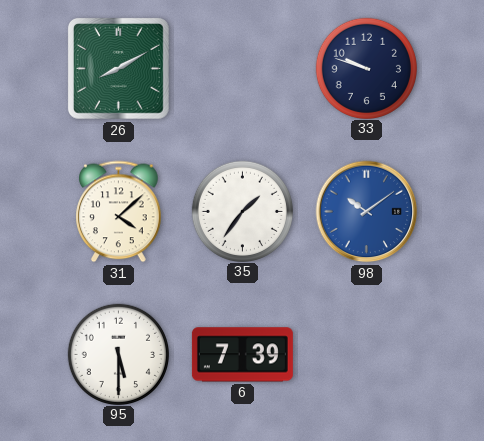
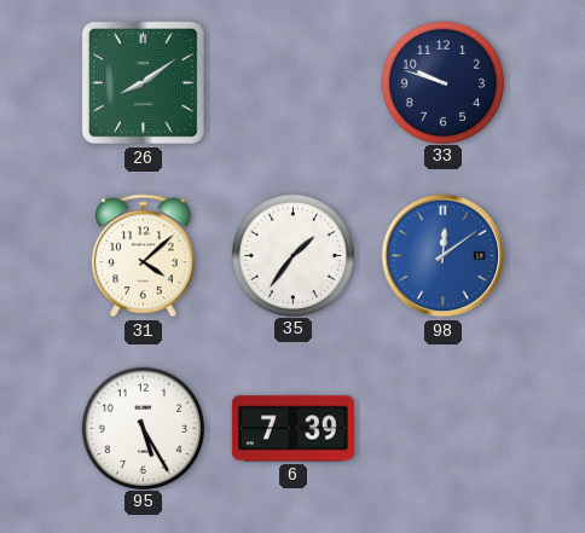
26: 8:10 -> 8:09 (143, 82)
98: 10:09 -> 12:09 (444, 256)
95: 5:30 -> 5:25 (143, 428)
